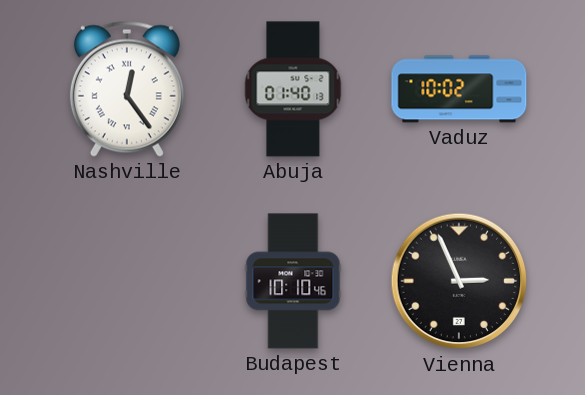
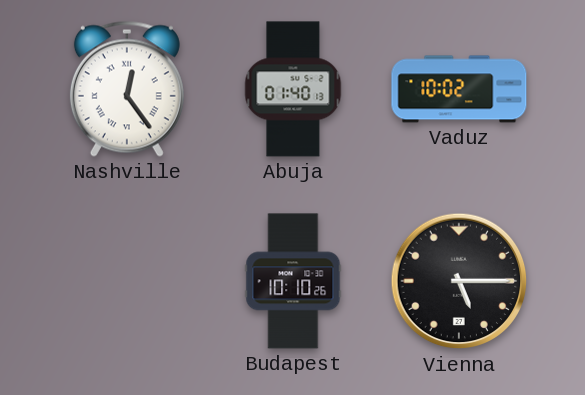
Budapest: 10:10:46 -> 10:10:26 (293, 281)
Vienna: 2:56 -> 5:15 (459, 281)
